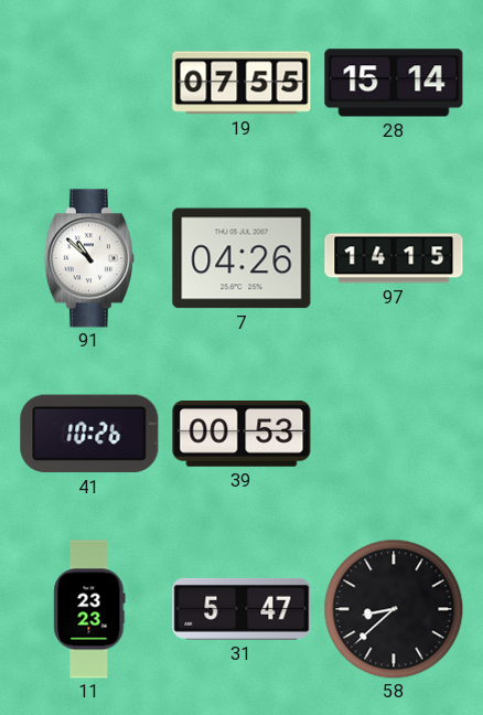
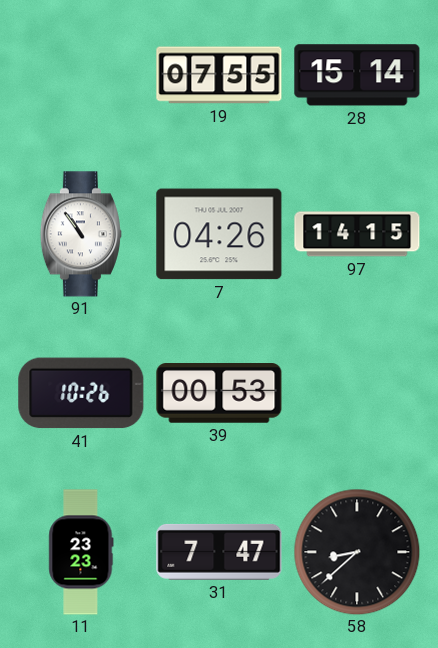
91: 10:52 -> 10:54 (81, 234)
31: 5:47 -> 7:47 (219, 552)
